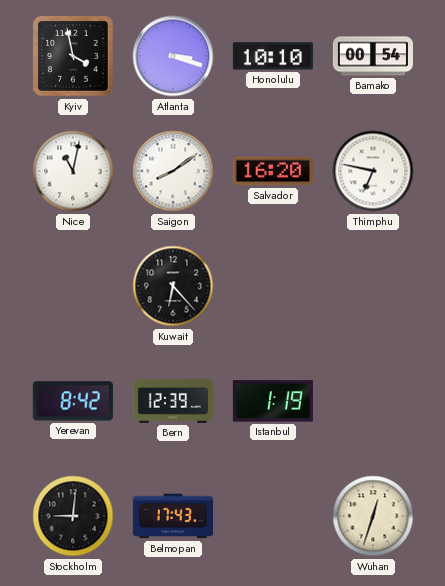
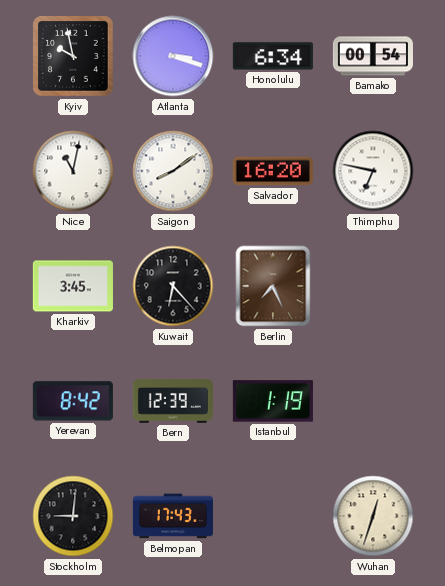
Kyiv: 3:58 -> 9:58 (74, 57)
Honolulu: 10:10 -> 6:34 (273, 56)
Kharkiv: none -> 3:45 (73, 286)
Berlin: none -> 7:26 (273, 286)
